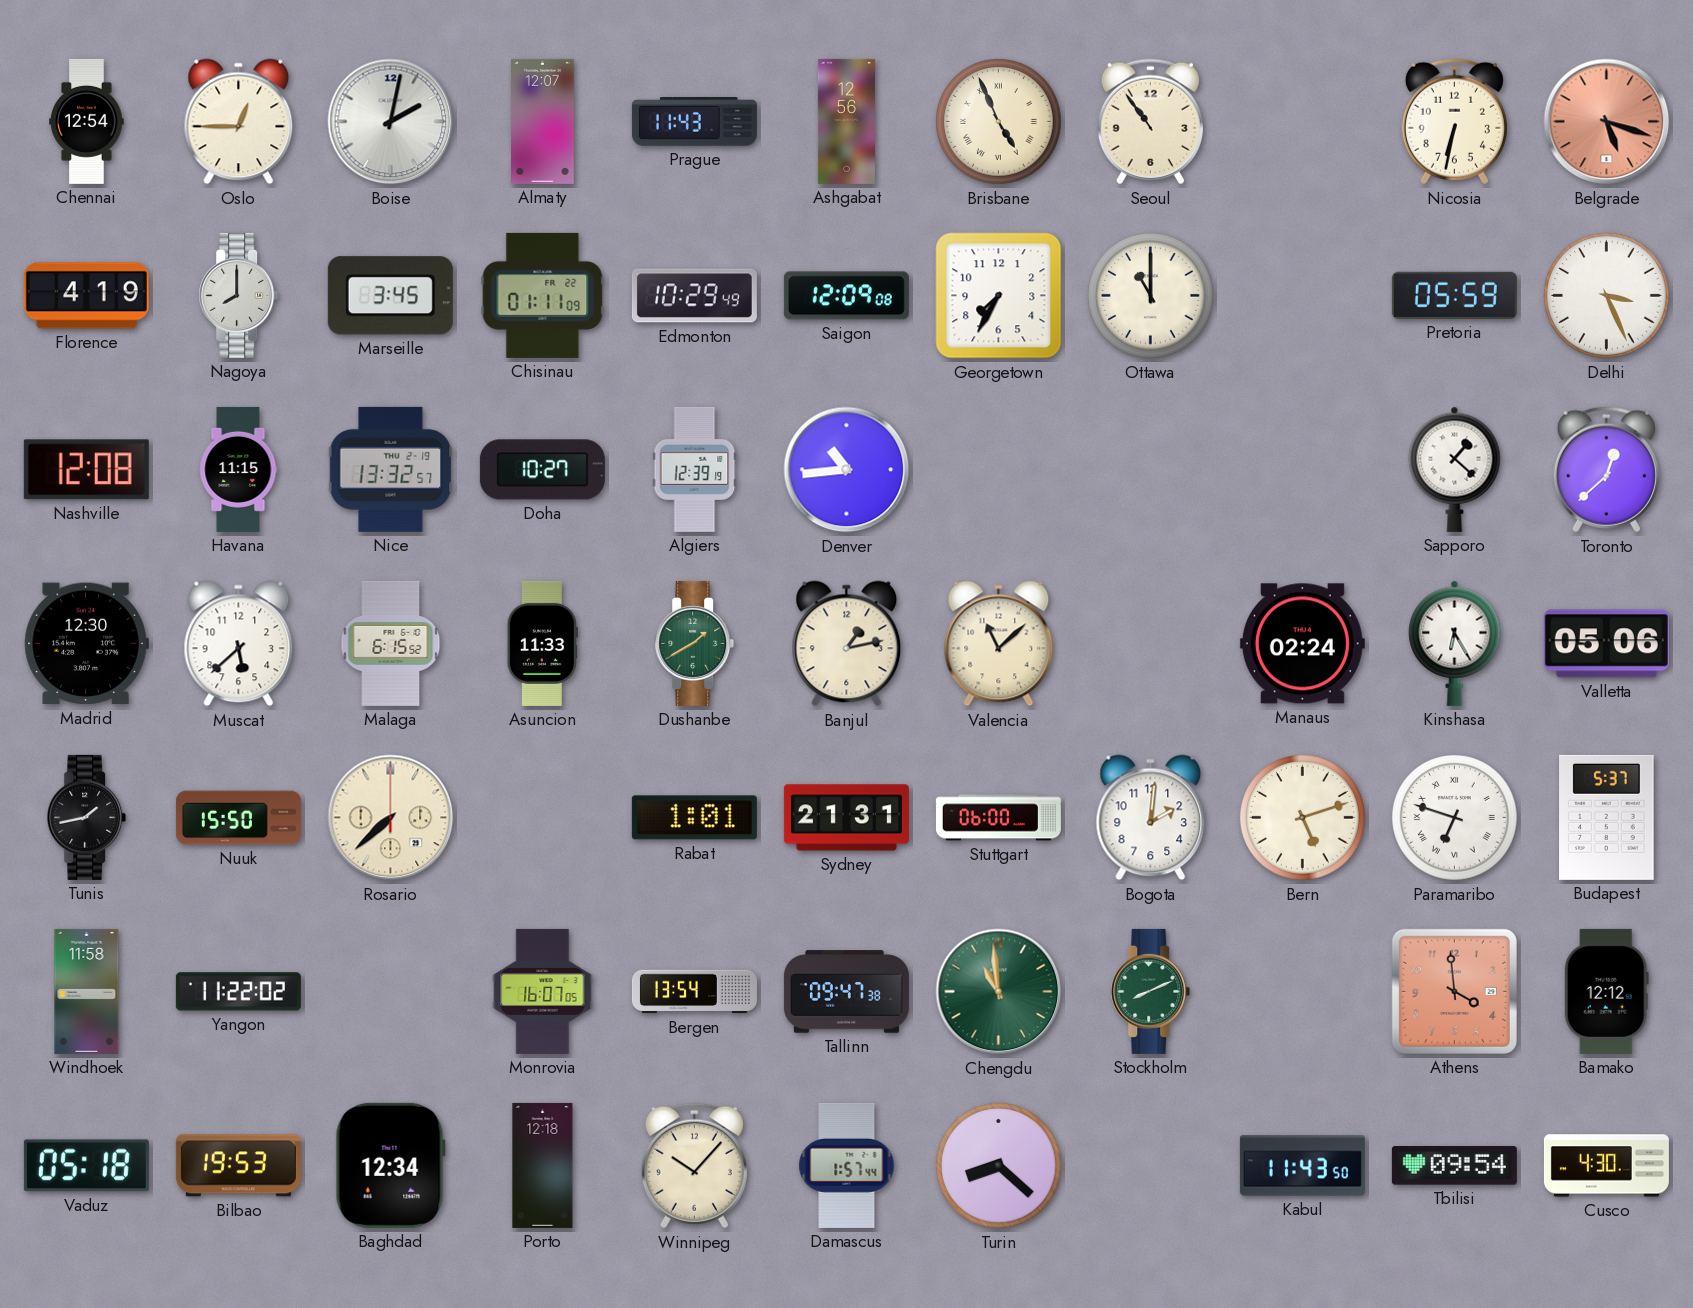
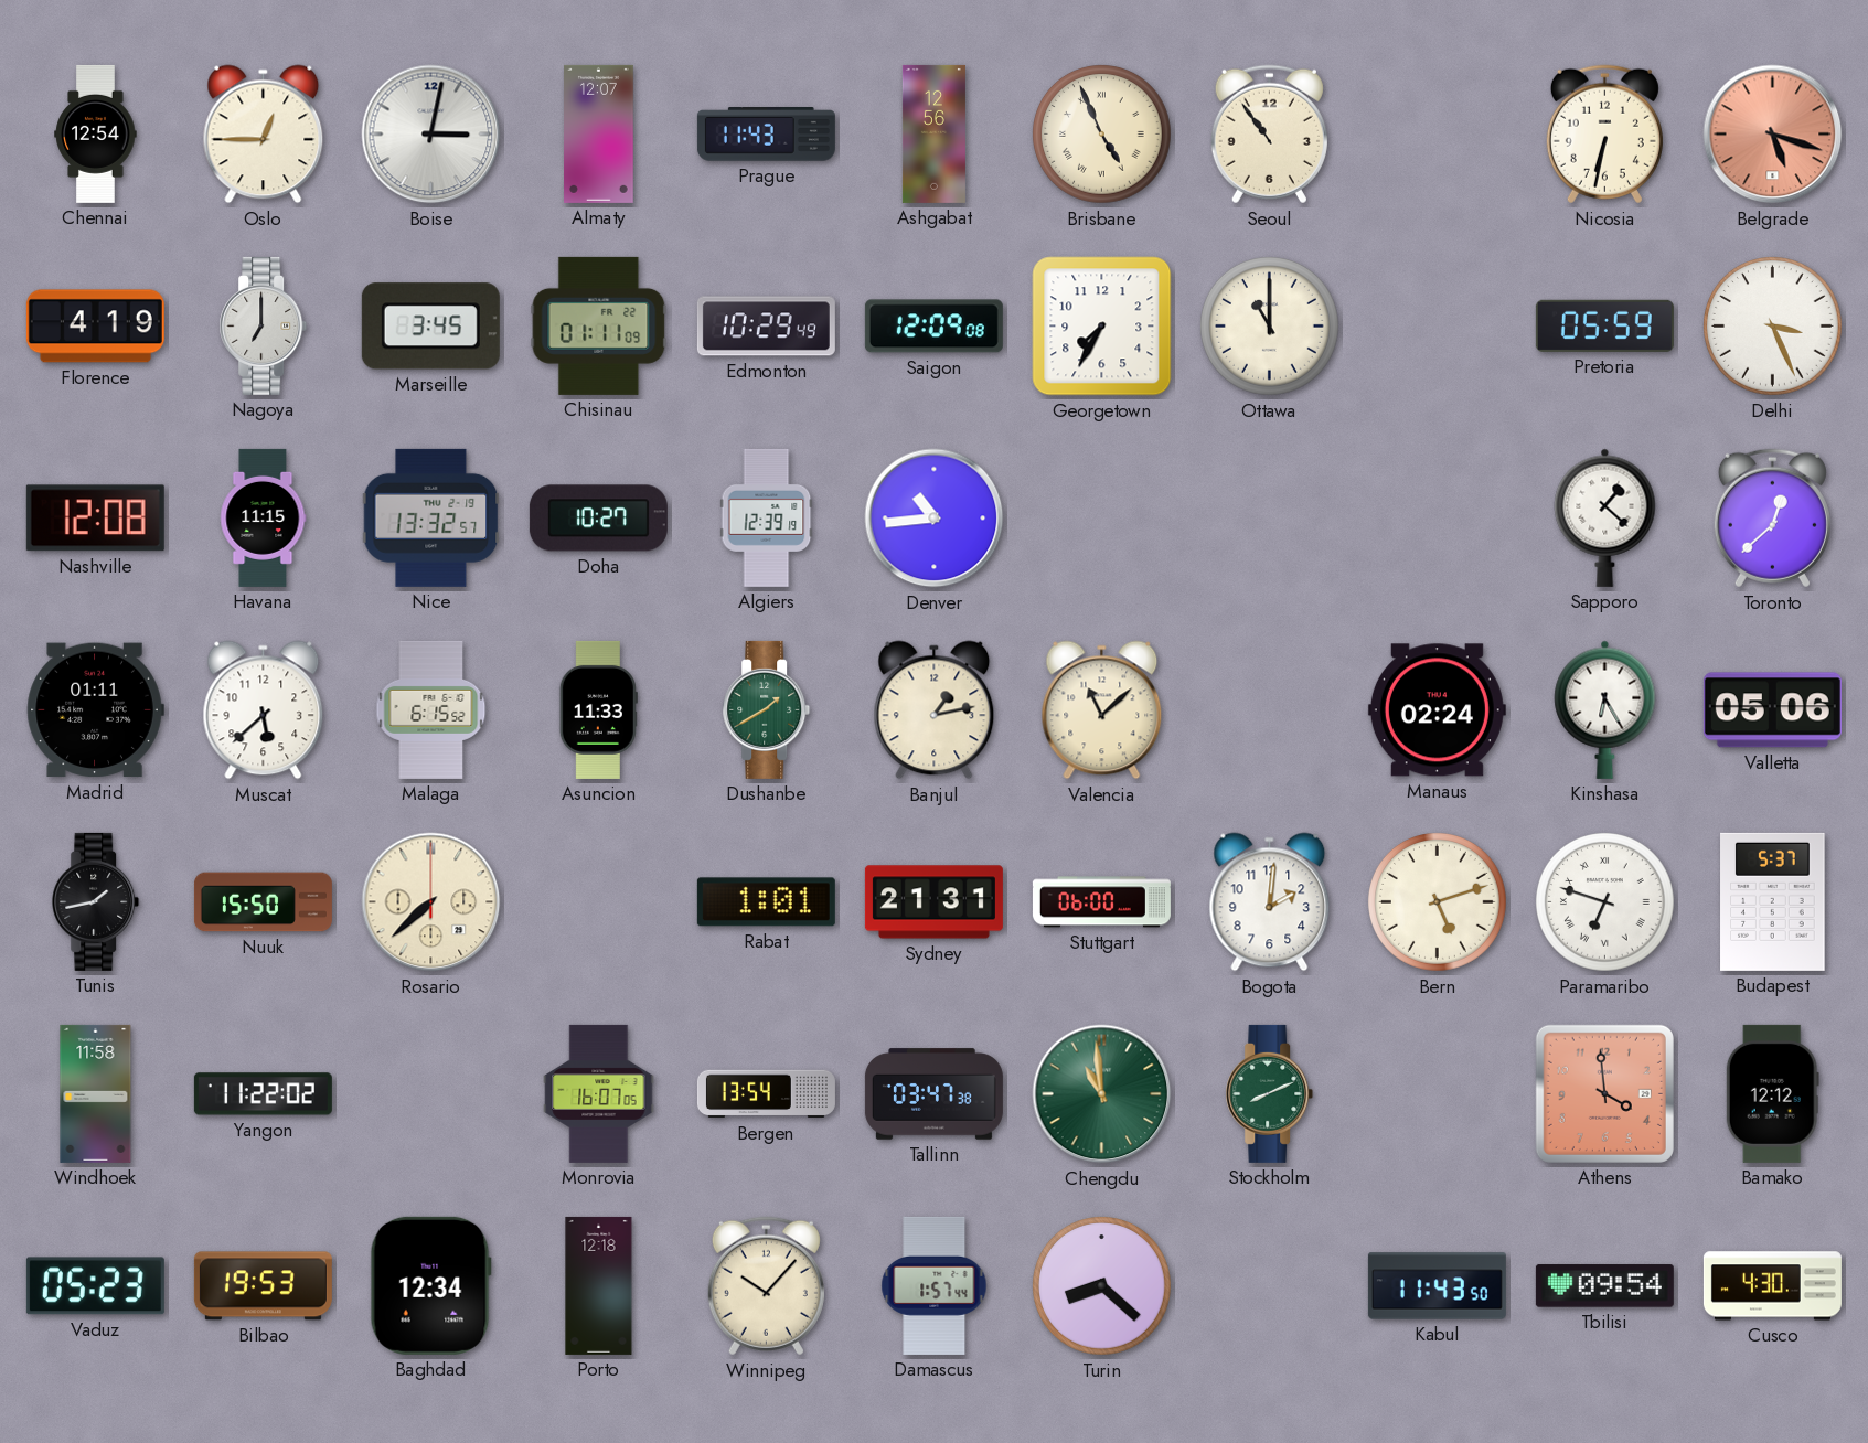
Boise: 2:02 -> 3:02 (431, 135)
Nagoya: 8:00 -> 7:00 (264, 325)
Madrid: 12:30 -> 01:11 (95, 710)
Tallinn: 09:47 -> 03:47 (933, 1094)
Vaduz: 05:18 -> 05:23 (95, 1286)
